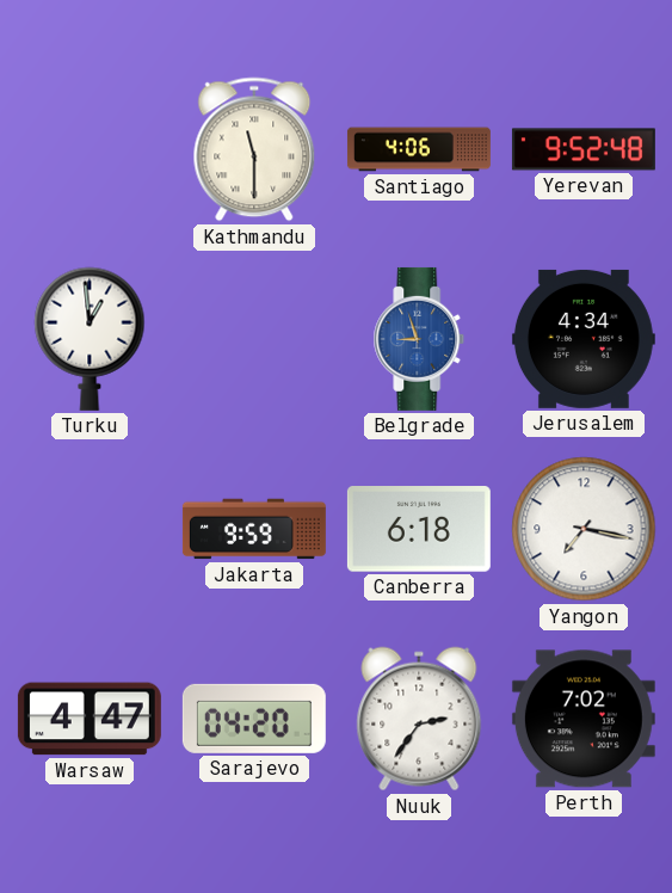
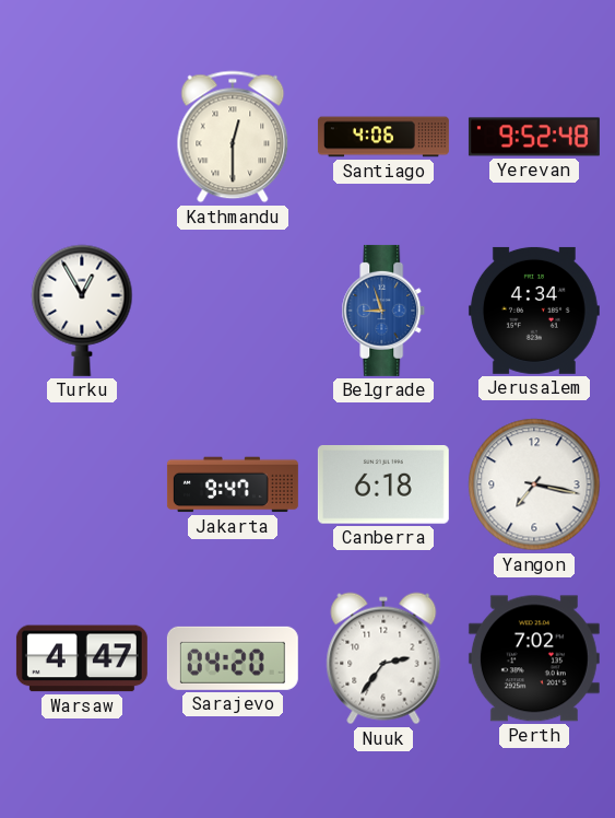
Kathmandu: 11:30 -> 12:30 (233, 137)
Turku: 12:59 -> 12:55 (82, 311)
Jakarta: 9:59 -> 9:47 (233, 484)
